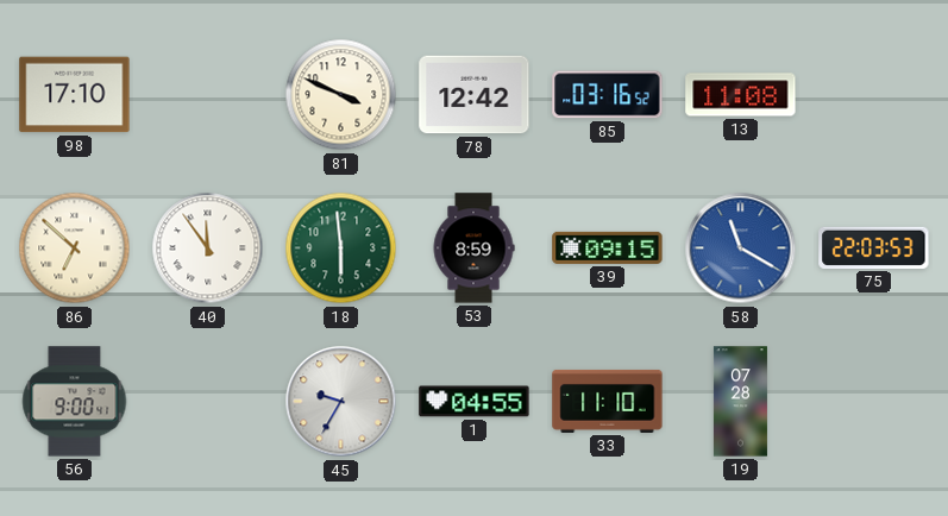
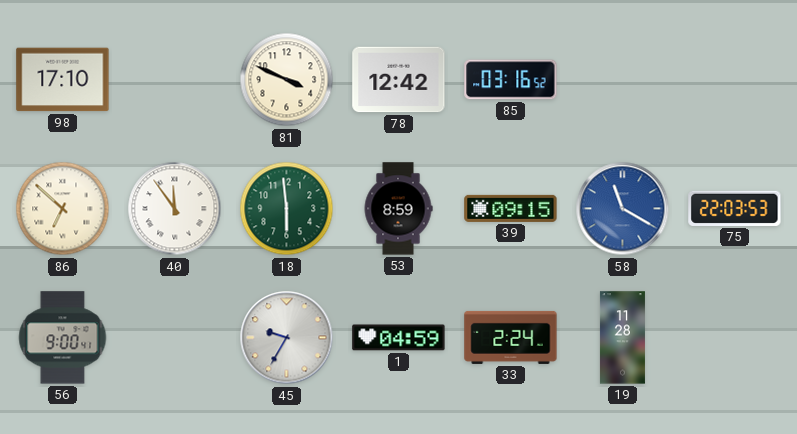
13: 11:08 -> none (741, 95)
1: 04:55 -> 04:59 (399, 338)
33: 11:10 -> 2:24 (511, 337)
19: 07:28 -> 11:28 (622, 338)
